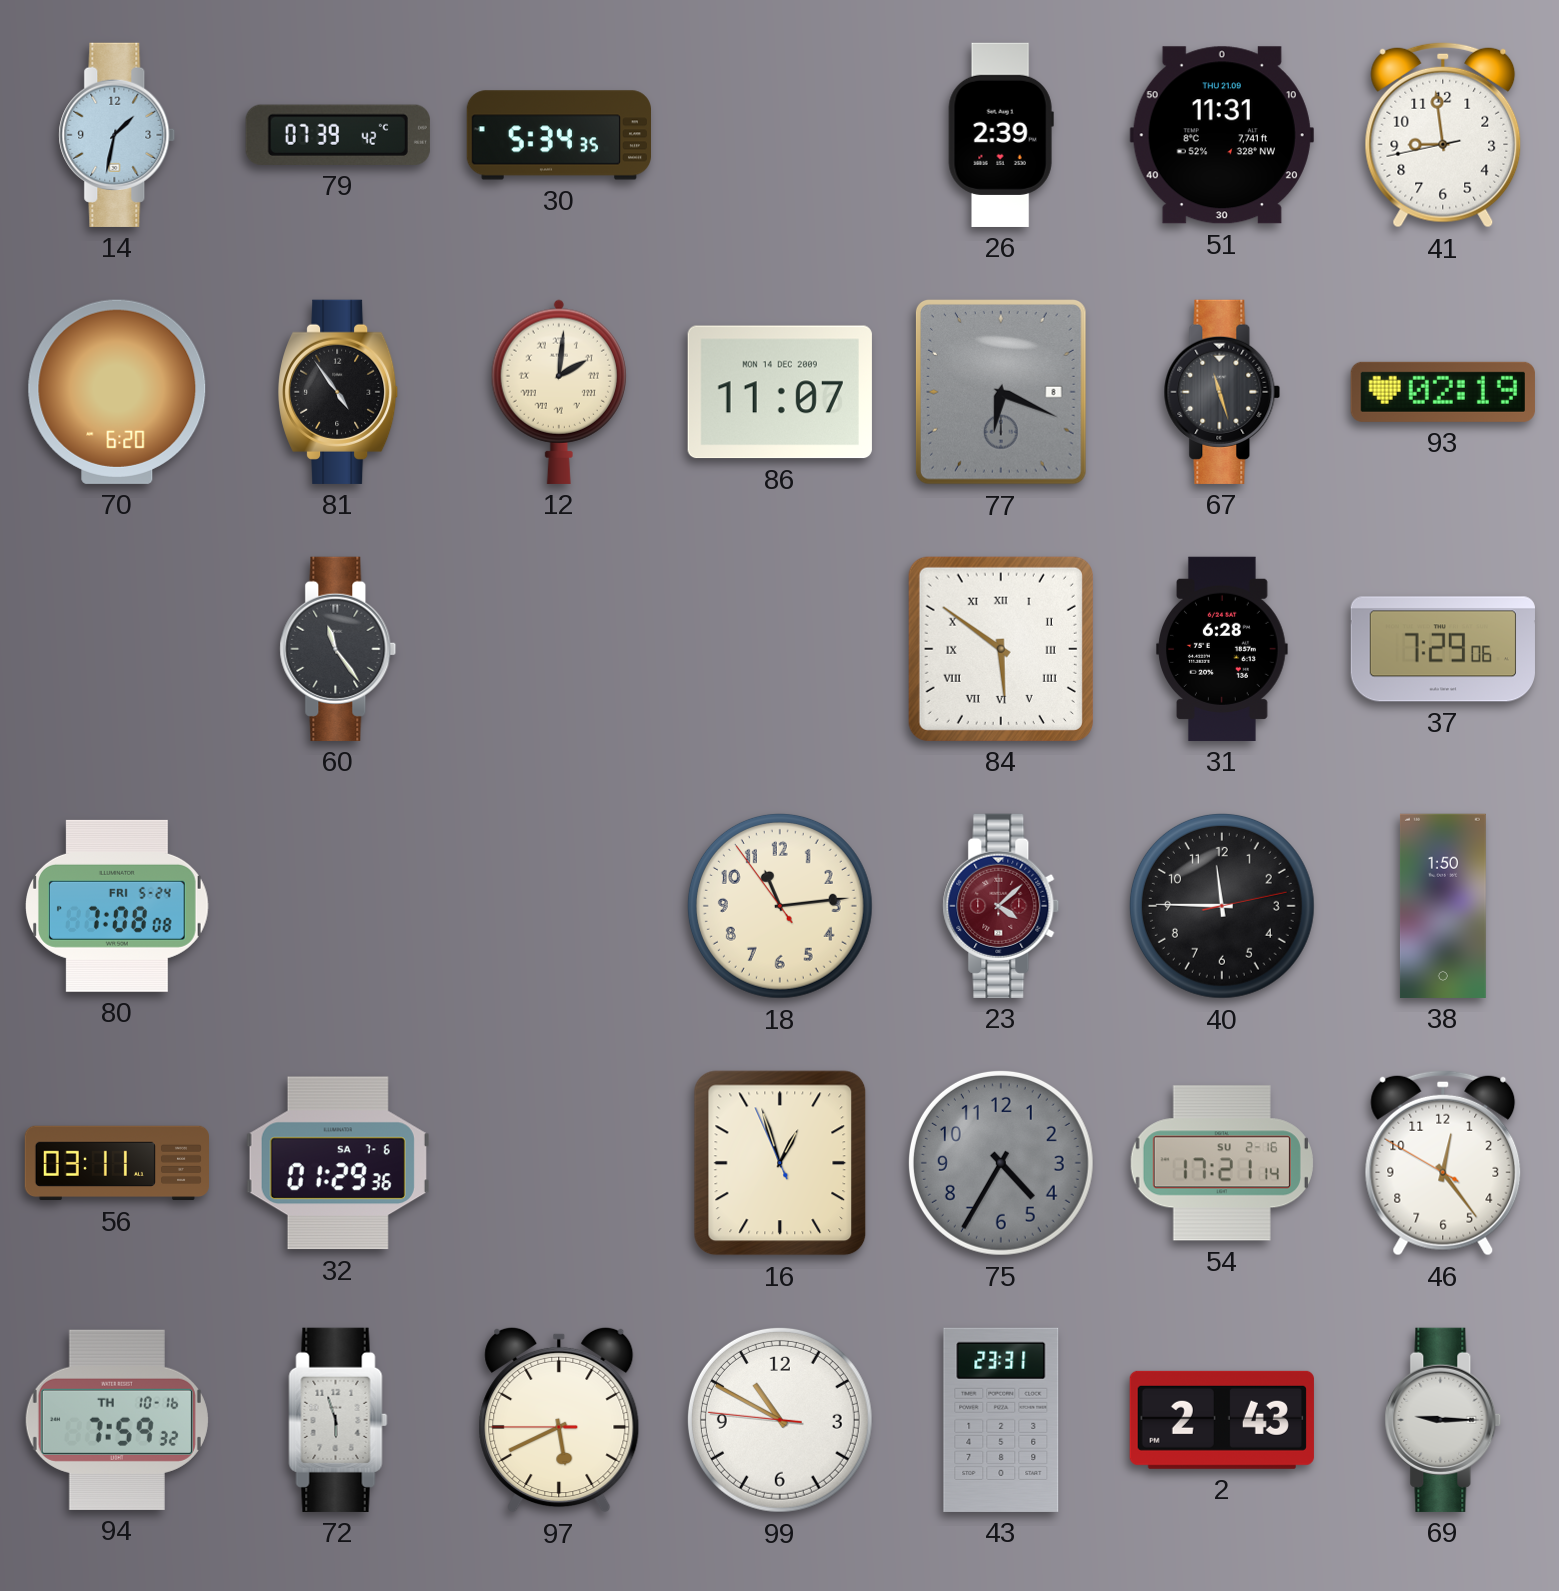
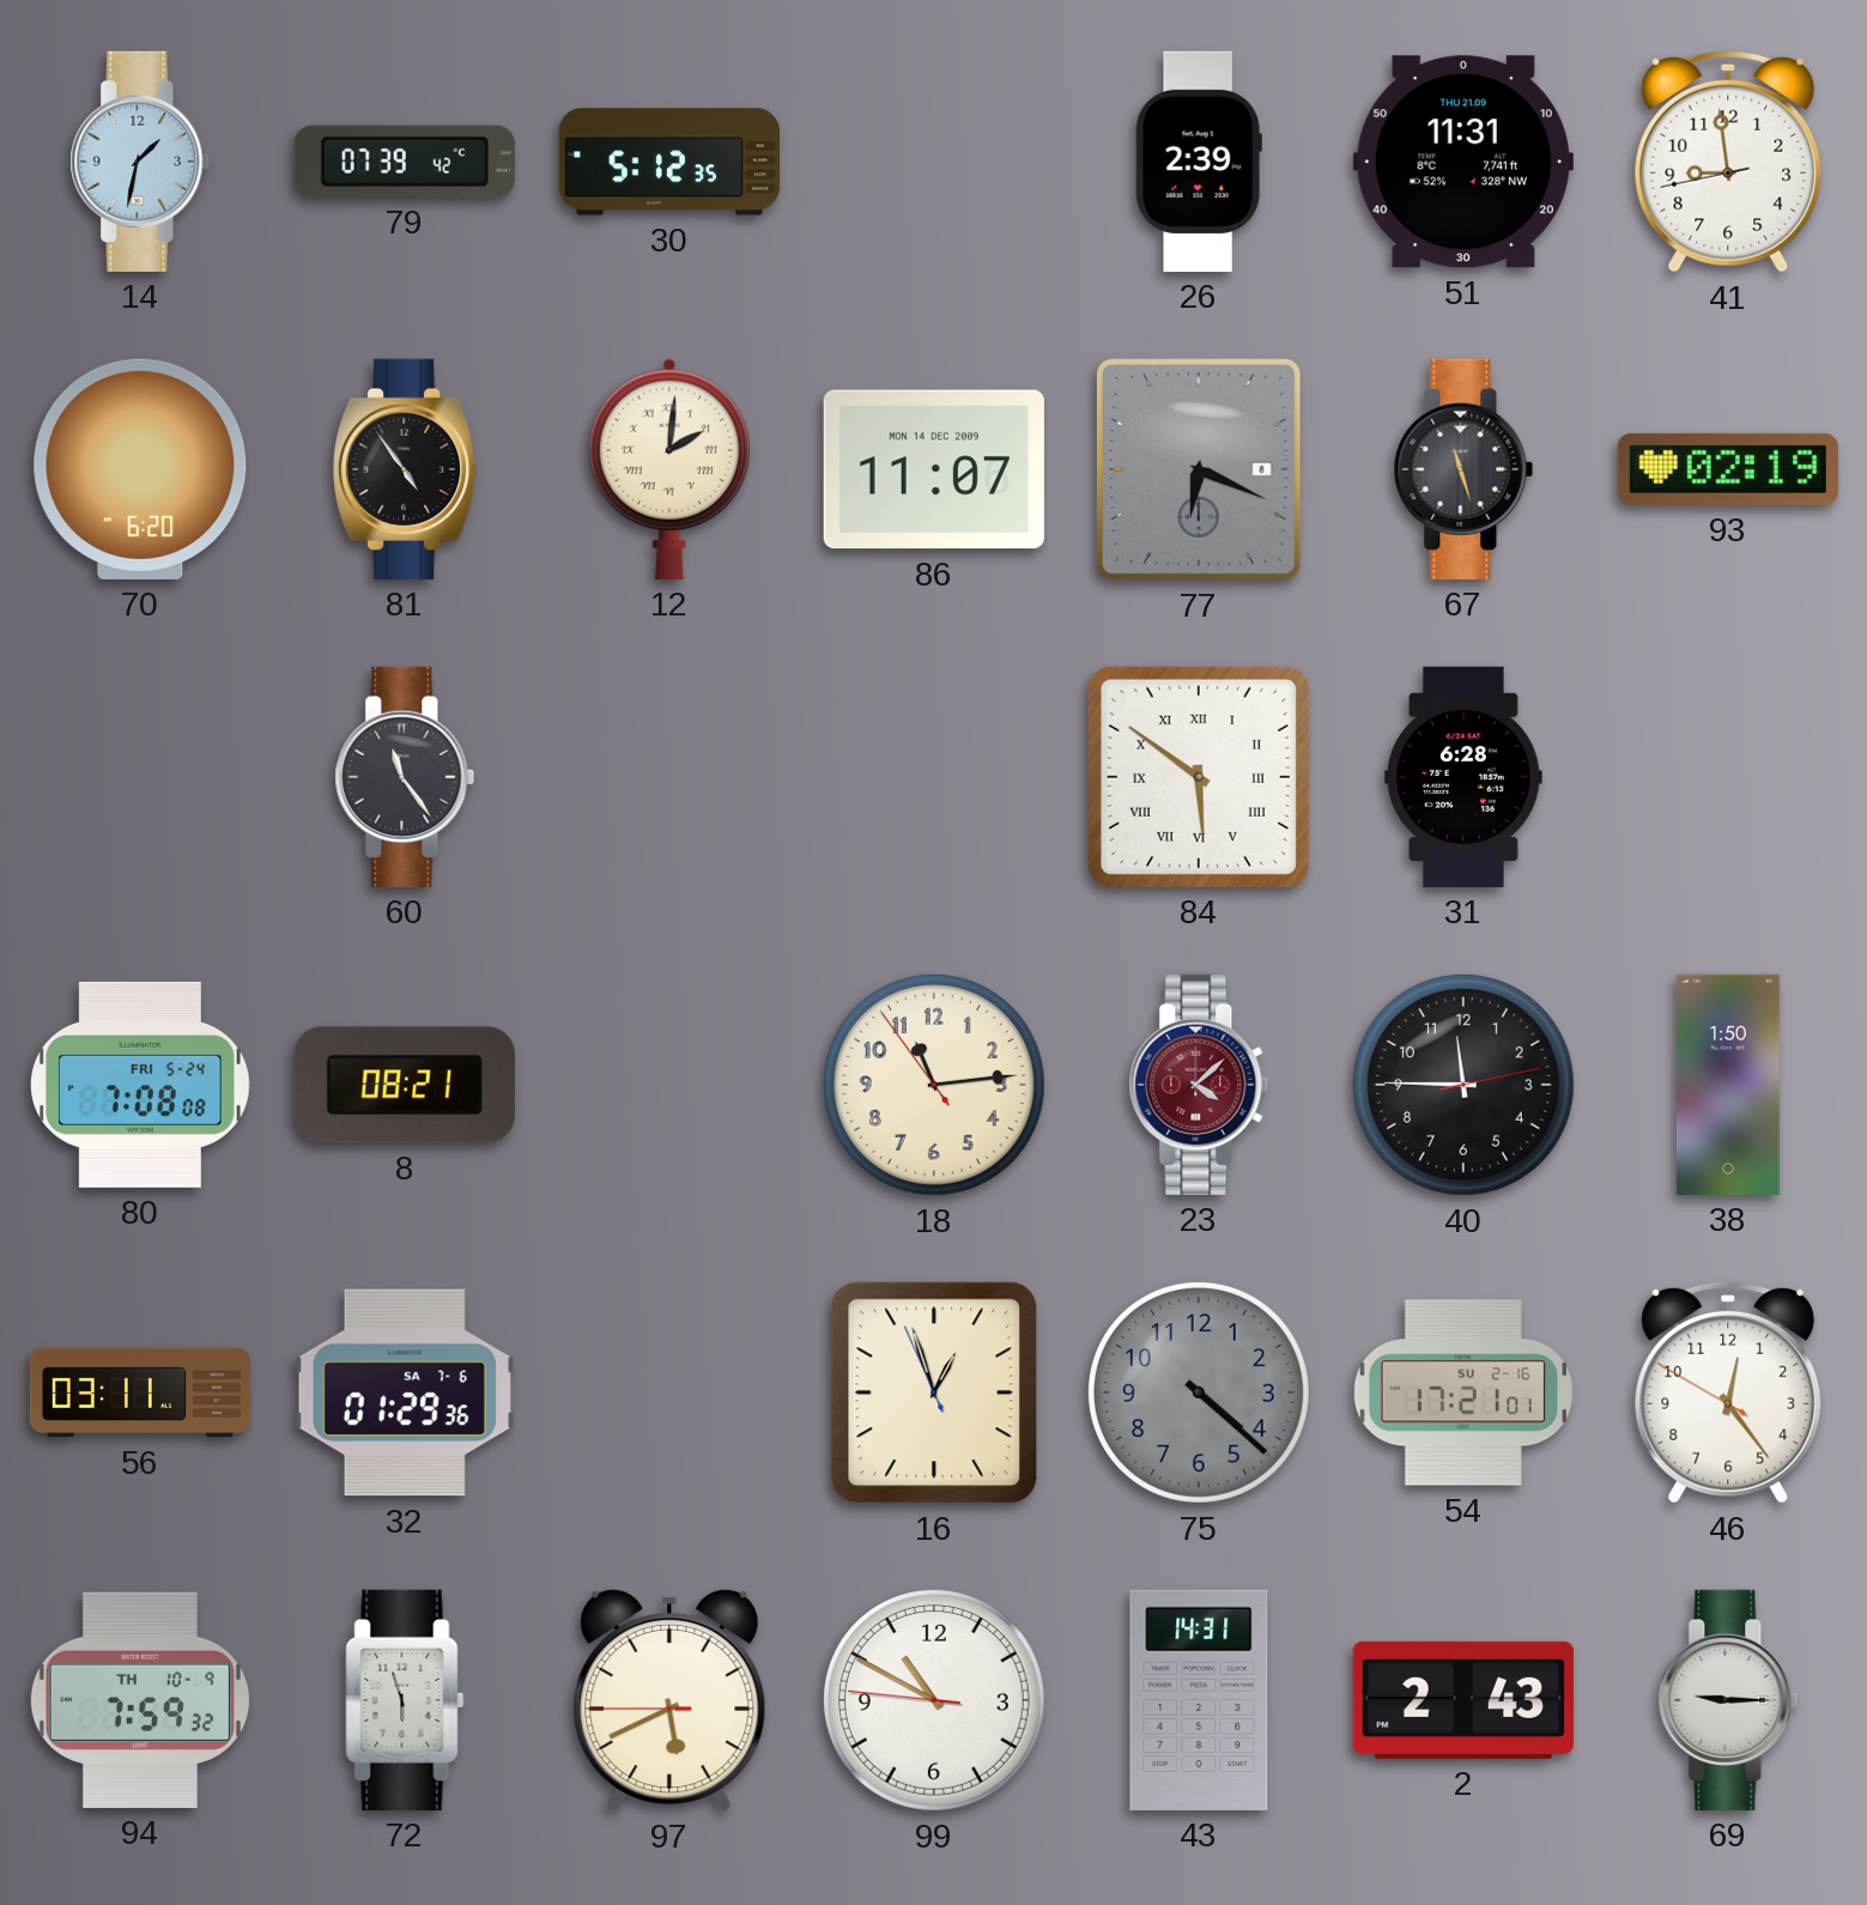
30: 5:34 -> 5:12 (668, 162)
37: 7:29 -> none (1443, 649)
8: none -> 08:21 (405, 1085)
75: 4:35 -> 4:22 (1199, 1393)
54: 17:21:14 -> 17:21:01 (1463, 1393)
94 date: TH 10-16 -> TH 10-9 (140, 1700)
43: 23:31 -> 14:31 (1199, 1700)
